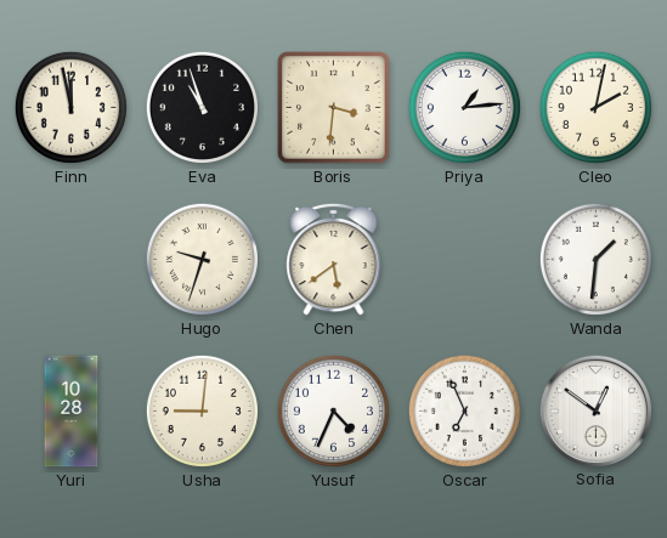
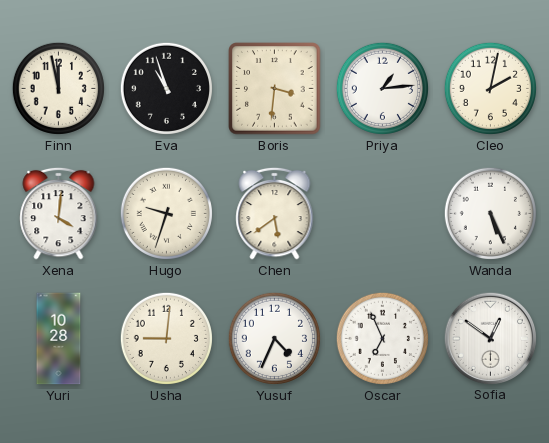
Xena: none -> 4:01 (59, 213)
Wanda: 1:31 -> 5:26 (490, 213)
